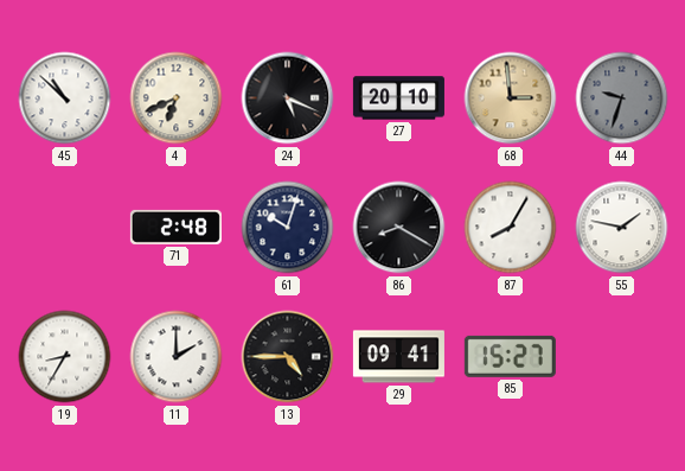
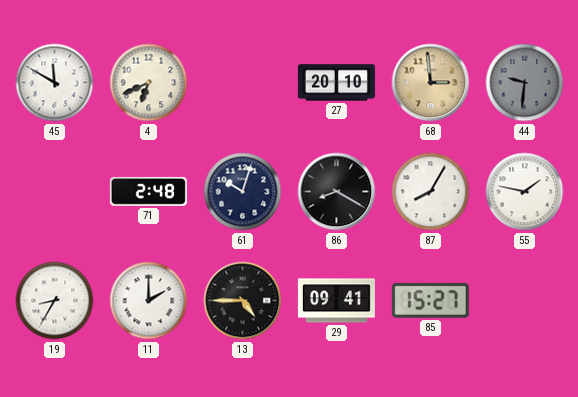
45: 10:52 -> 11:50 (55, 83)
24: 5:19 -> none (288, 98)
44: 9:33 -> 9:31 (525, 83)
